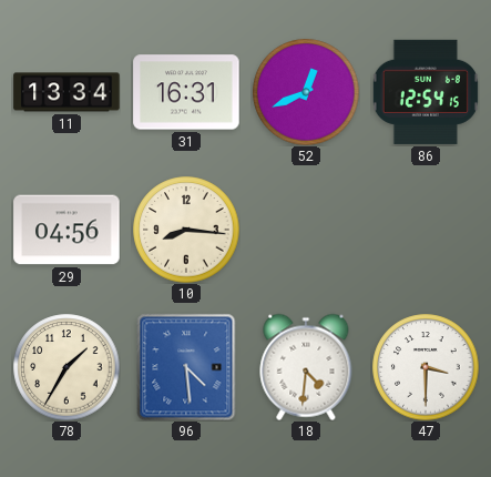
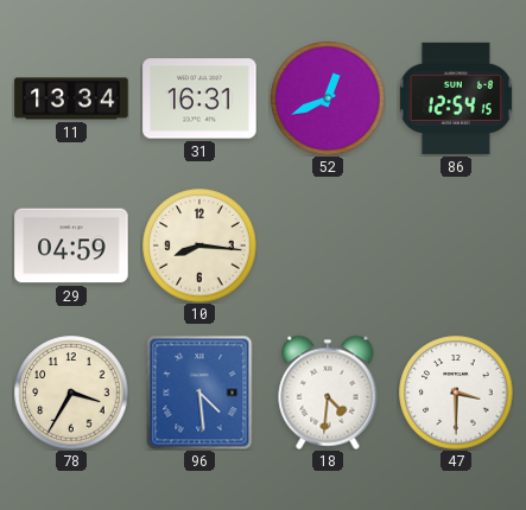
29: 04:56 -> 04:59 (71, 246)
78: 1:35 -> 3:35 (71, 393)
